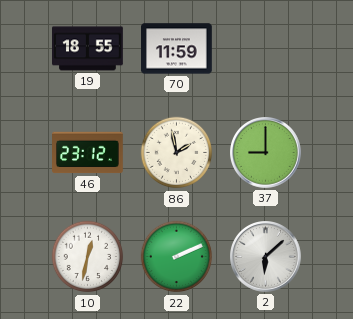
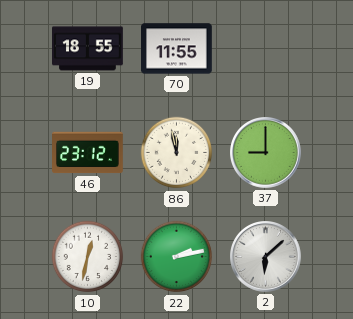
70: 11:59 -> 11:55 (177, 49)
86: 1:58 -> 11:58 (177, 153)
22: 2:11 -> 2:13 (177, 257)
